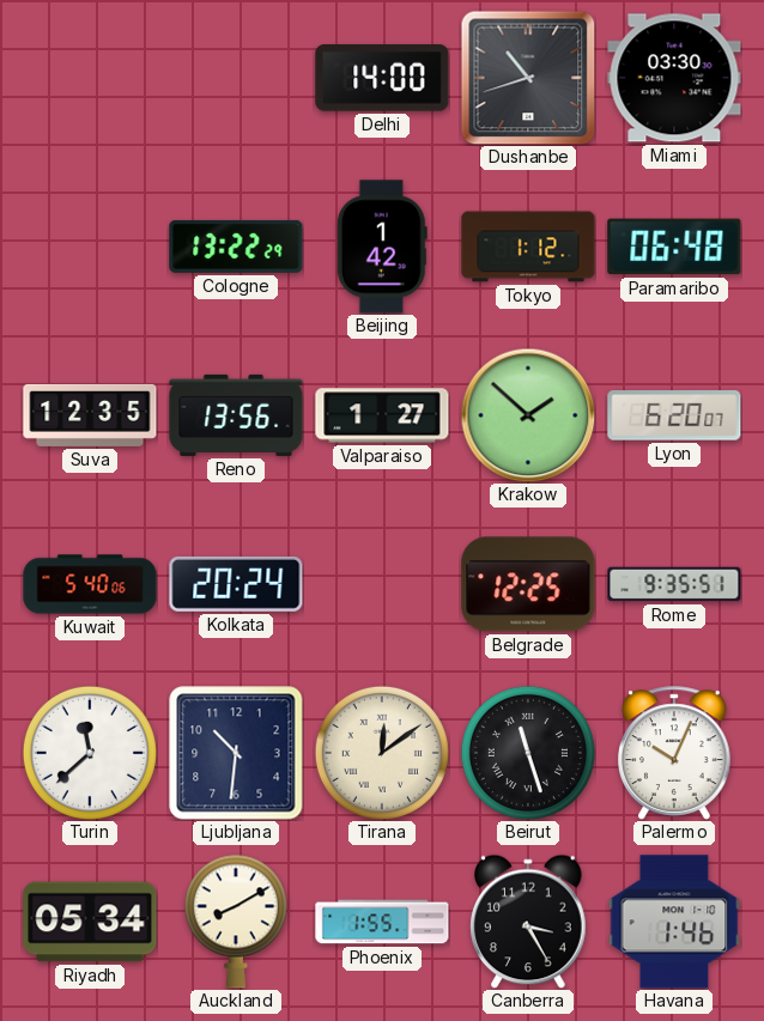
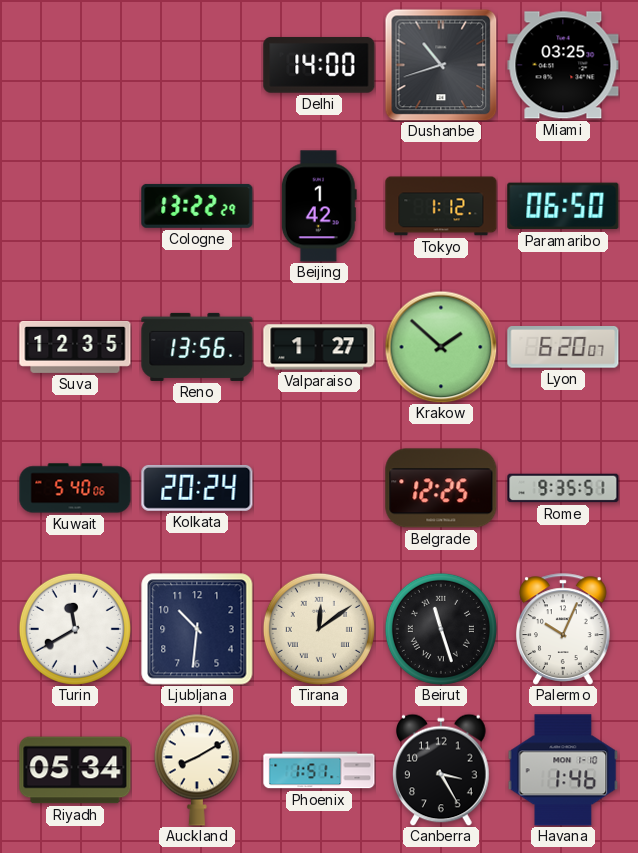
Miami: 03:30 -> 03:25 (563, 65)
Paramaribo: 06:48 -> 06:50 (563, 206)
Turin: 11:38 -> 11:40 (75, 629)
Phoenix: 1:55 -> 1:51 (319, 770)
